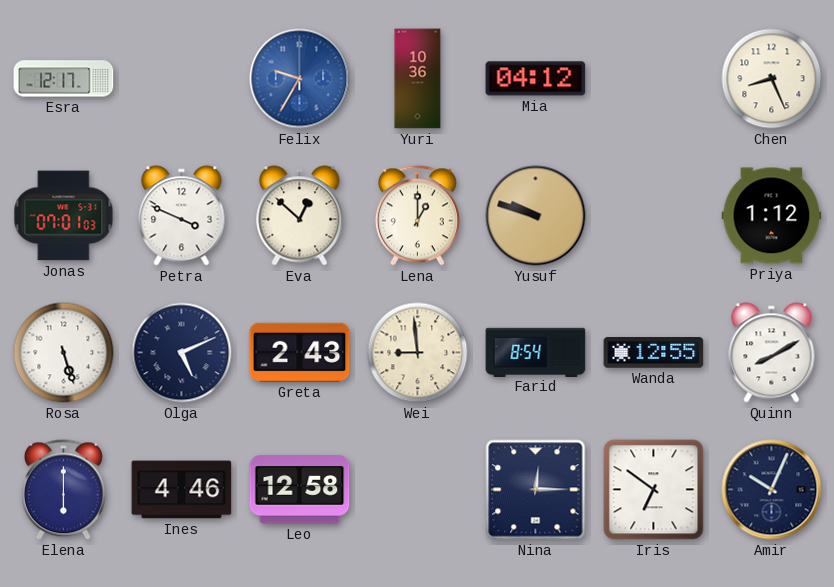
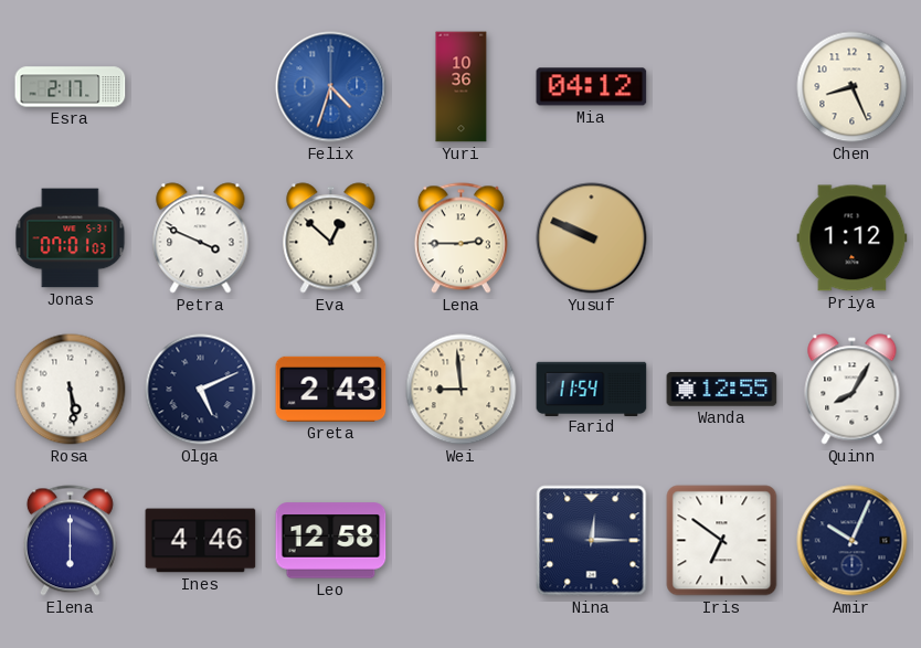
Esra: 12:17 -> 2:17 (71, 87)
Felix: 9:35 -> 4:33 (331, 87)
Lena: 1:00 -> 2:45 (460, 238)
Yusuf: 9:48 -> 9:49 (592, 238)
Rosa: 5:27 -> 5:29 (71, 390)
Farid: 8:54 -> 11:54 (592, 389)
Quinn: 8:10 -> 8:05 (853, 390)
